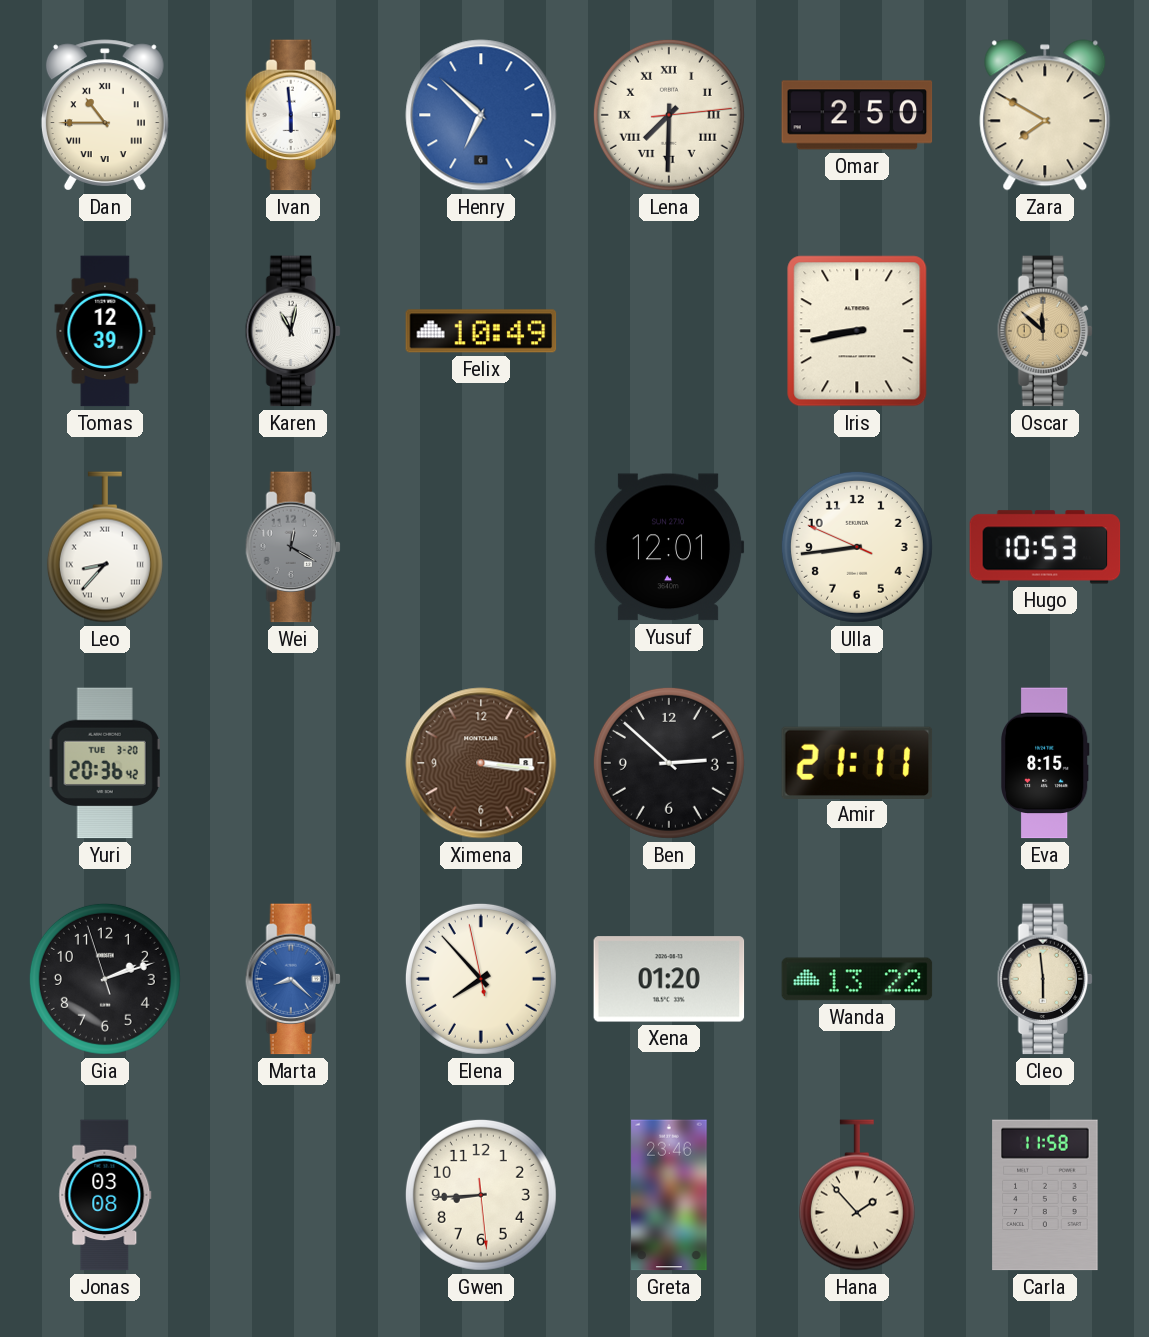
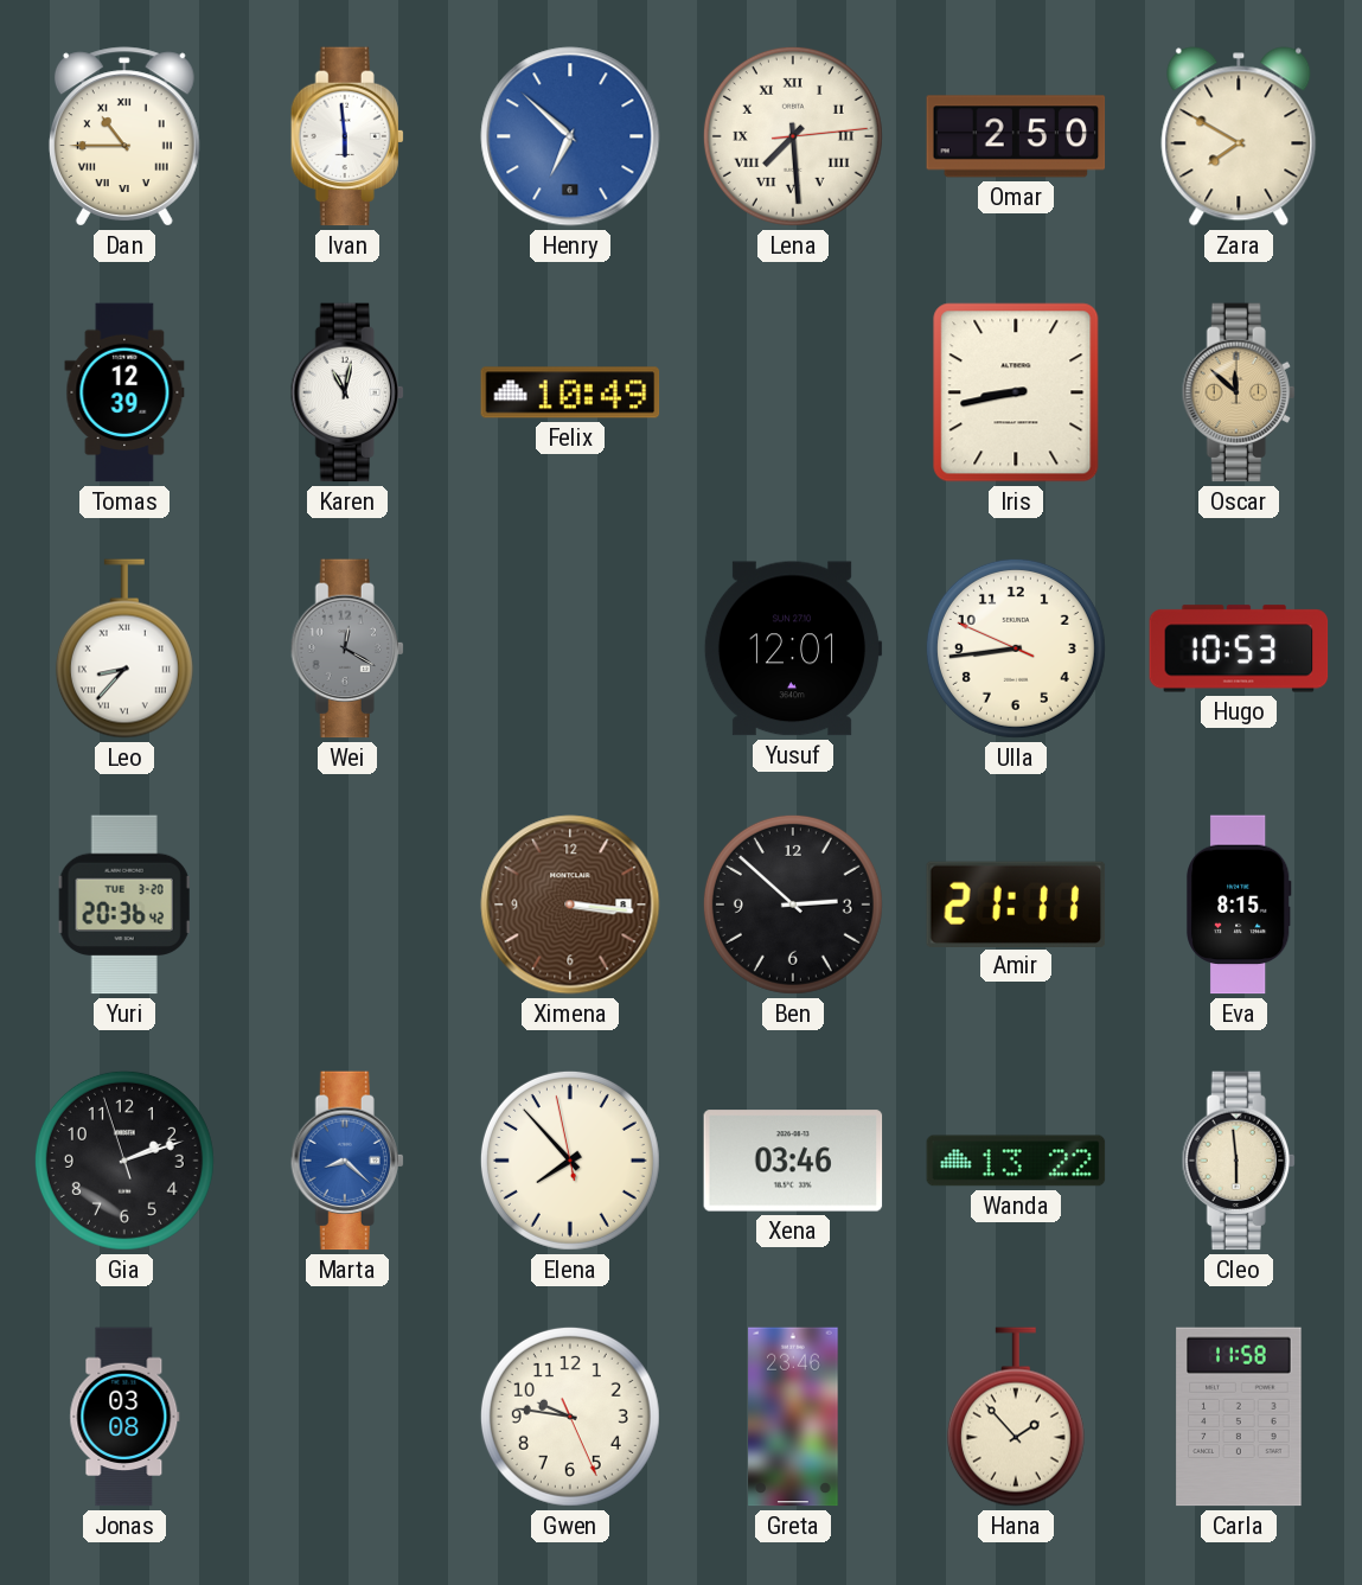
Lena: 7:30 -> 7:29 (793, 136)
Xena: 01:20 -> 03:46 (793, 1161)
Gwen: 8:44 -> 9:46 (570, 1417)
